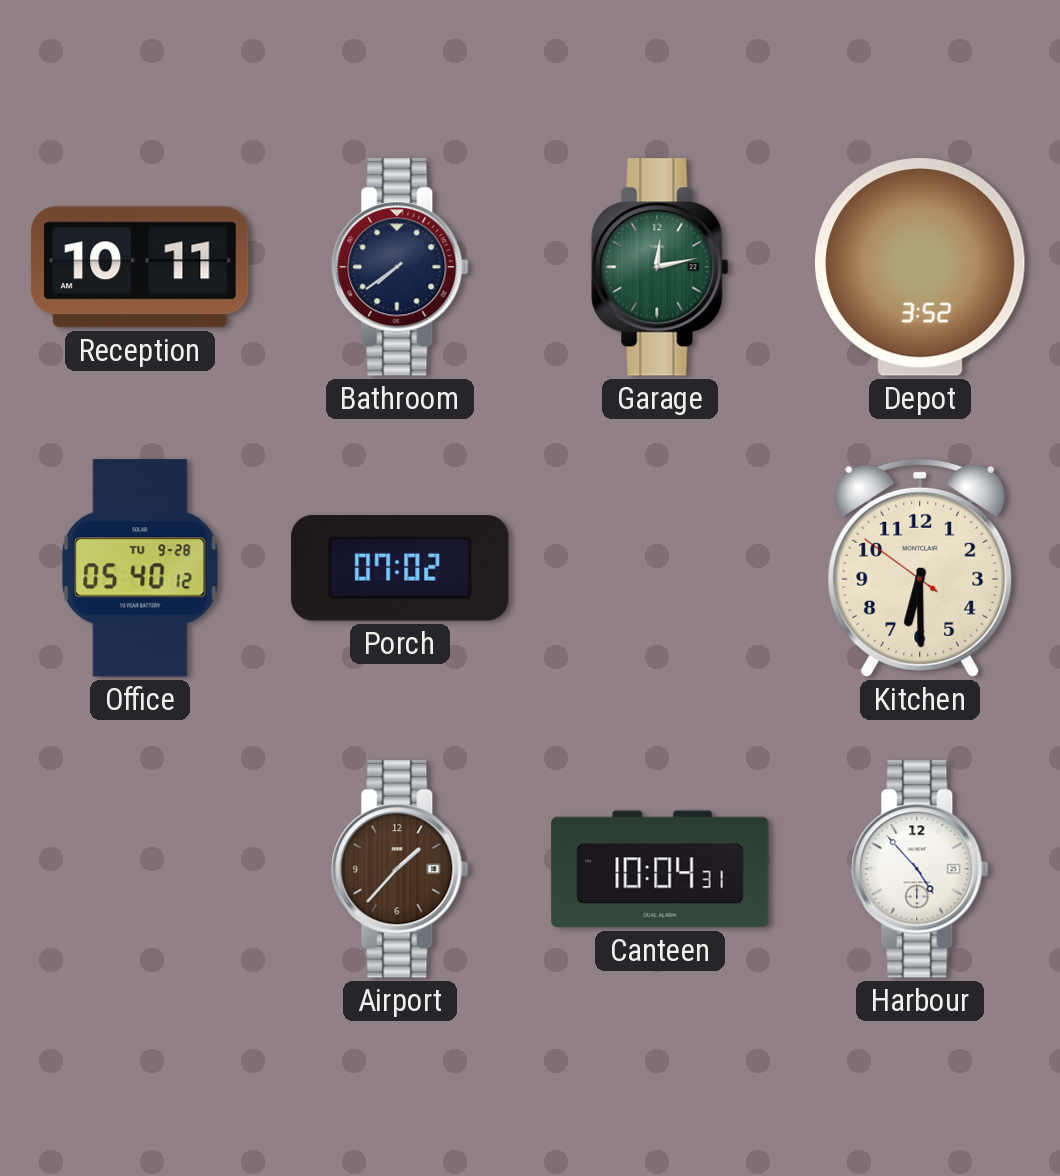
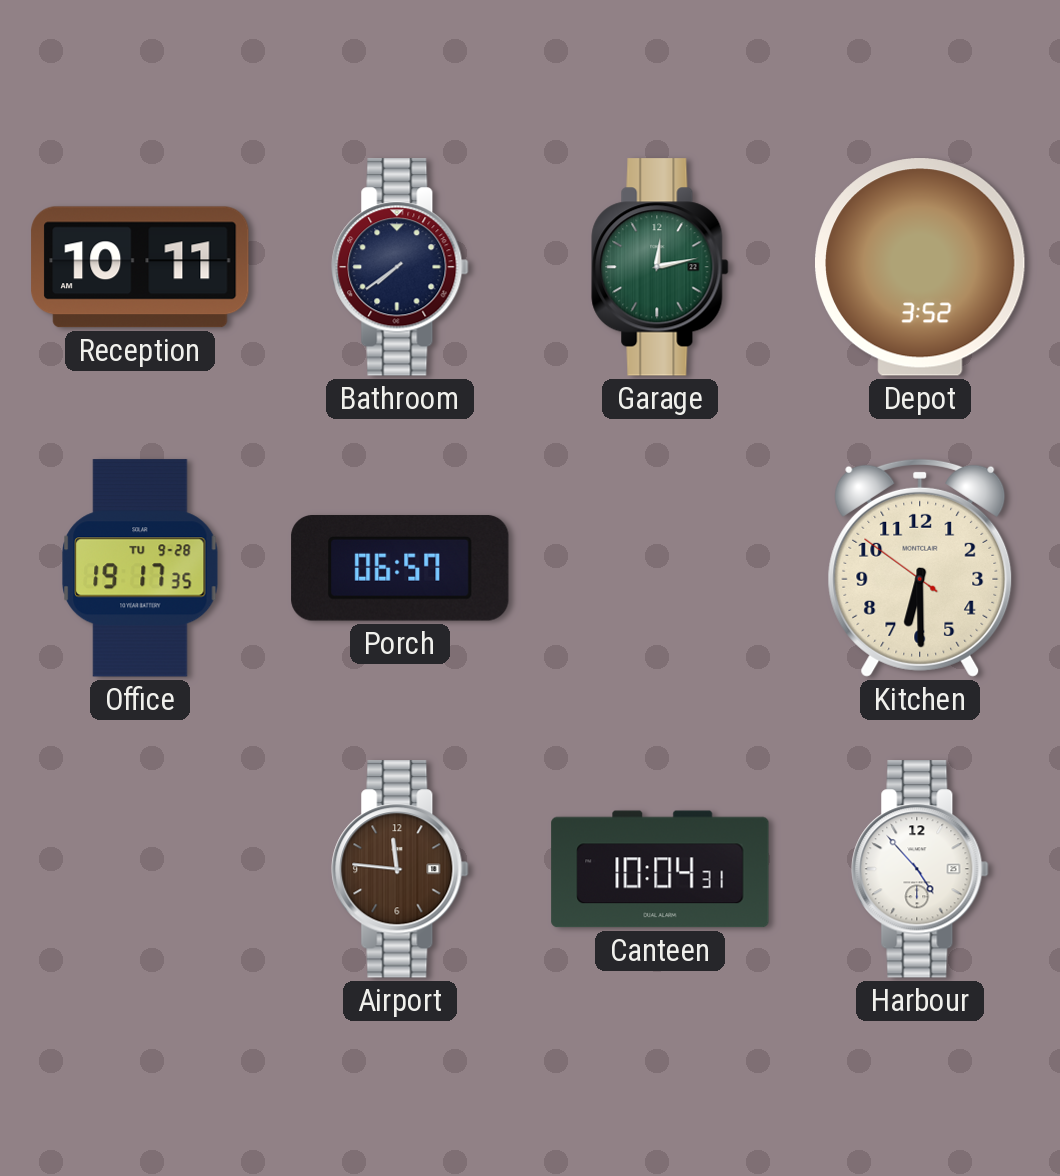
Office: 05:40 -> 19:17 (140, 568)
Porch: 07:02 -> 06:57 (400, 569)
Airport: 1:37 -> 11:46 (400, 869)
